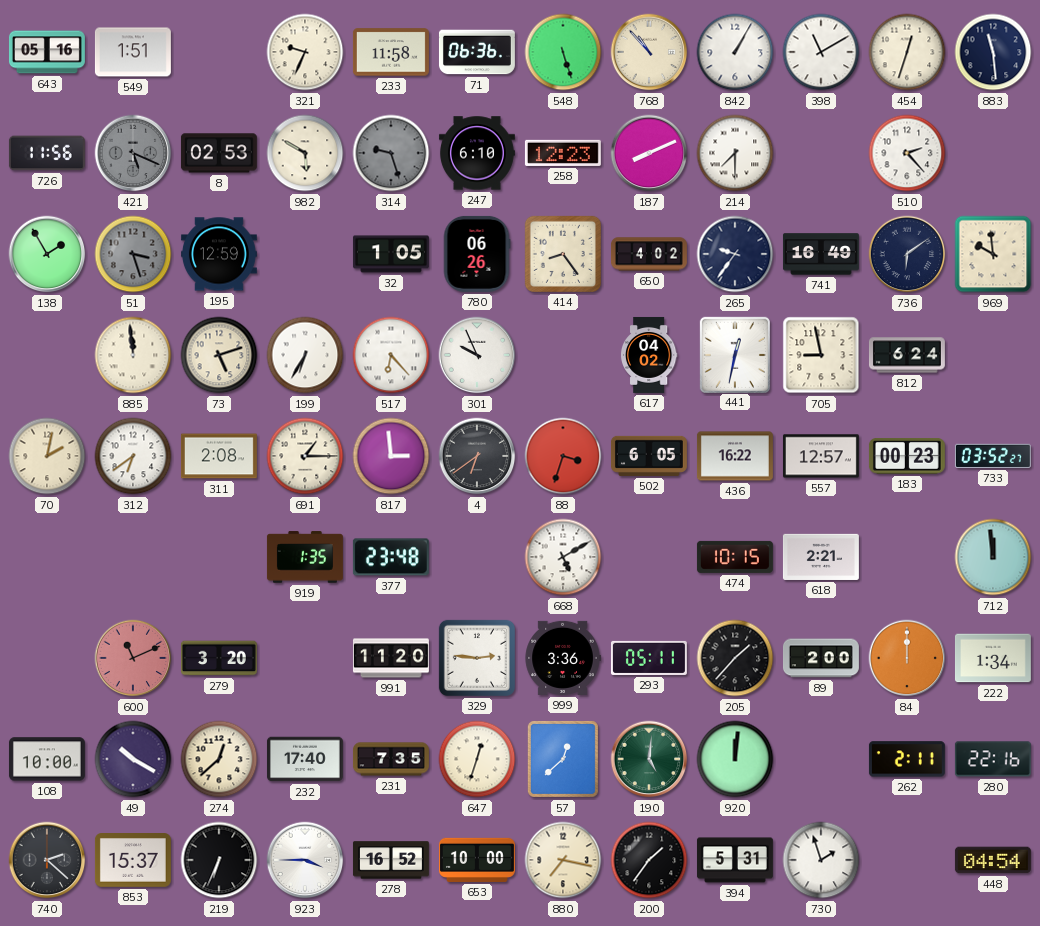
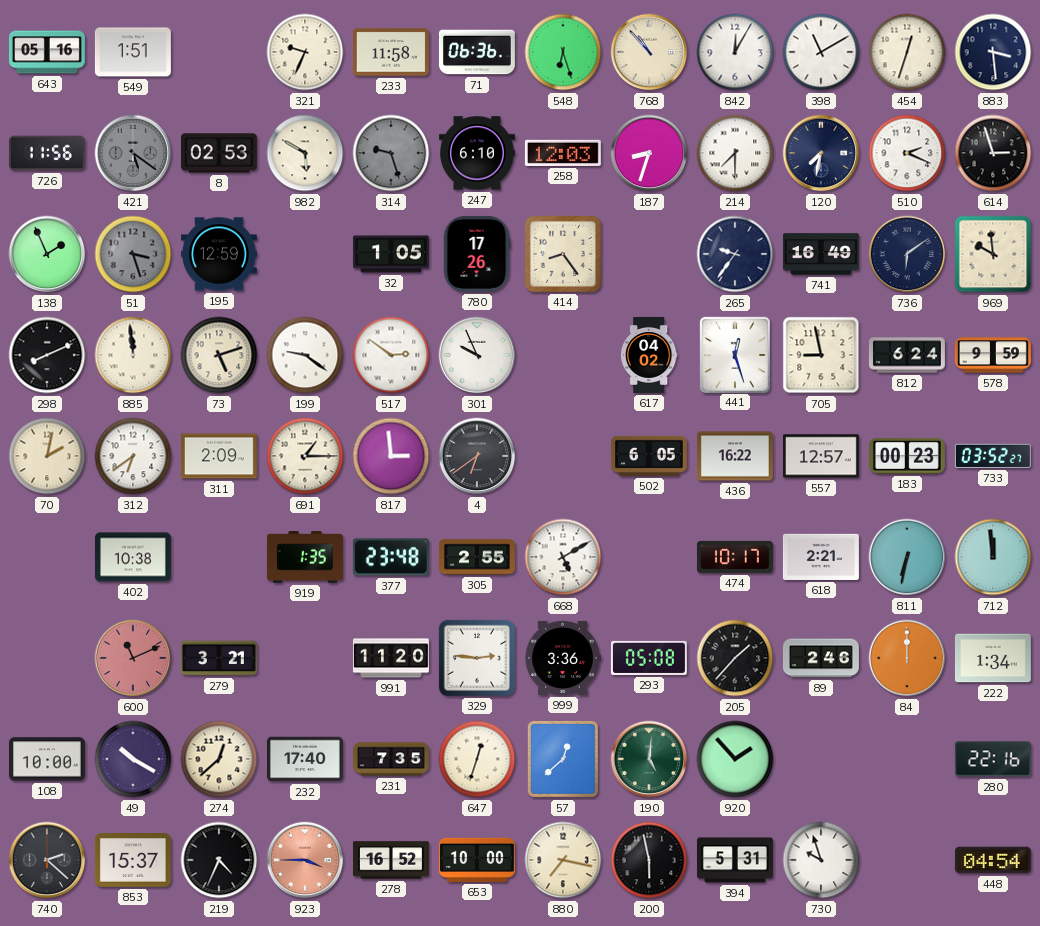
548: 5:27 -> 6:27 (563, 52)
842: 1:05 -> 12:05 (735, 52)
883: 11:29 -> 3:29 (993, 52)
421: 5:19 -> 5:21 (133, 153)
258: 12:23 -> 12:03 (563, 153)
187: 8:11 -> 8:33 (649, 153)
120: none -> 7:32 (821, 153)
510: 2:23 -> 2:19 (907, 153)
614: none -> 2:57 (993, 153)
138: 1:55 -> 1:56 (47, 254)
780: 06:26 -> 17:26 (477, 254)
650: 4:02 -> none (649, 254)
298: none -> 8:11 (47, 355)
199: 6:35 -> 9:21 (305, 355)
517: 6:23 -> 2:51 (391, 355)
441: 12:32 -> 12:27 (735, 354)
578: none -> 9:59 (993, 355)
311: 2:08 -> 2:09 (219, 456)
88: 3:33 -> none (563, 456)
402: none -> 10:38 (133, 557)
305: none -> 2:55 (477, 557)
474: 10:15 -> 10:17 (735, 557)
811: none -> 6:32 (907, 557)
279: 3:20 -> 3:21 (219, 658)
293: 05:11 -> 05:08 (649, 658)
89: 2:00 -> 2:46 (821, 658)
920: 12:01 -> 1:53 (735, 759)
262: 2:11 -> none (907, 759)
219: 6:34 -> 4:34 (219, 860)
923 dial: white -> salmon (305, 860)
200: 1:36 -> 5:58 (649, 860)
730: 1:57 -> 9:57 (821, 860)
